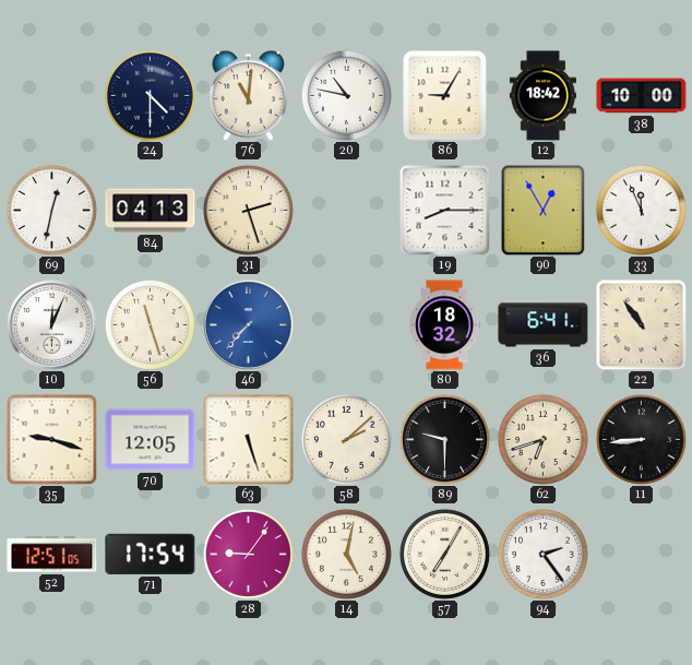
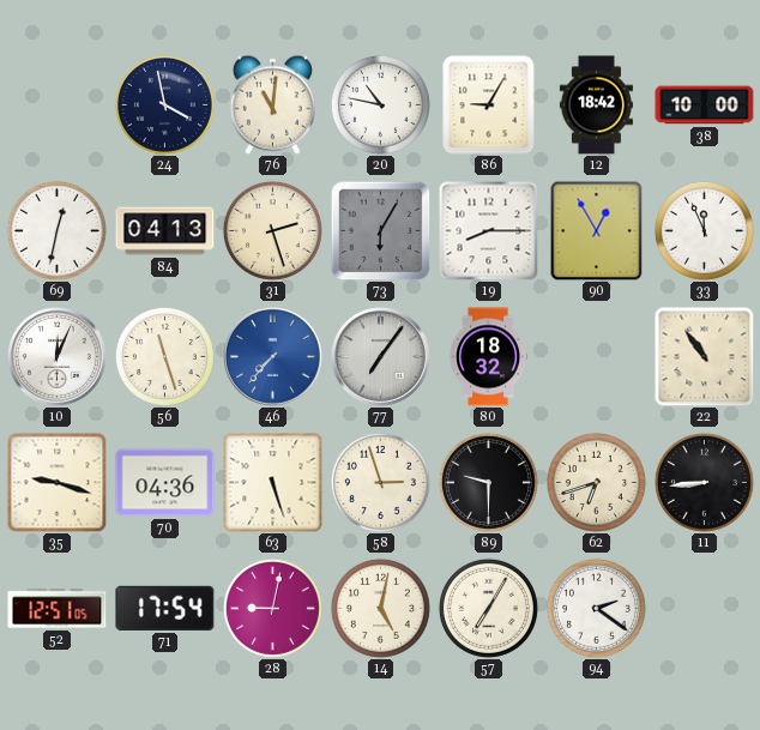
24: 4:30 -> 3:58 (164, 104)
73: none -> 6:05 (380, 230)
77: none -> 7:06 (381, 357)
36: 6:41 -> none (544, 325)
70: 12:05 -> 04:36 (165, 483)
58: 2:08 -> 2:57 (380, 482)
28: 9:06 -> 9:02 (272, 608)
94: 2:24 -> 2:21 (596, 608)
